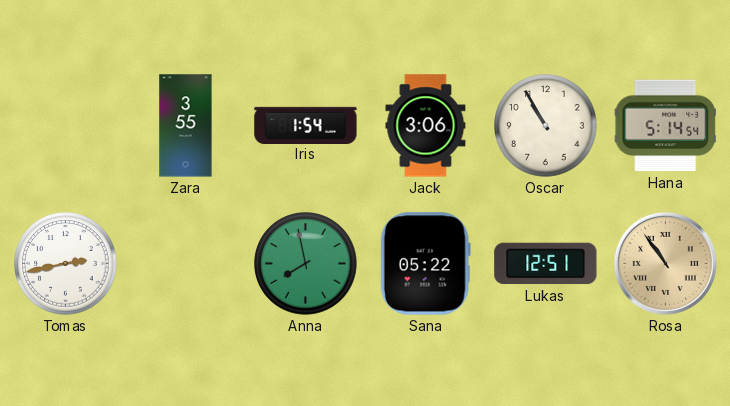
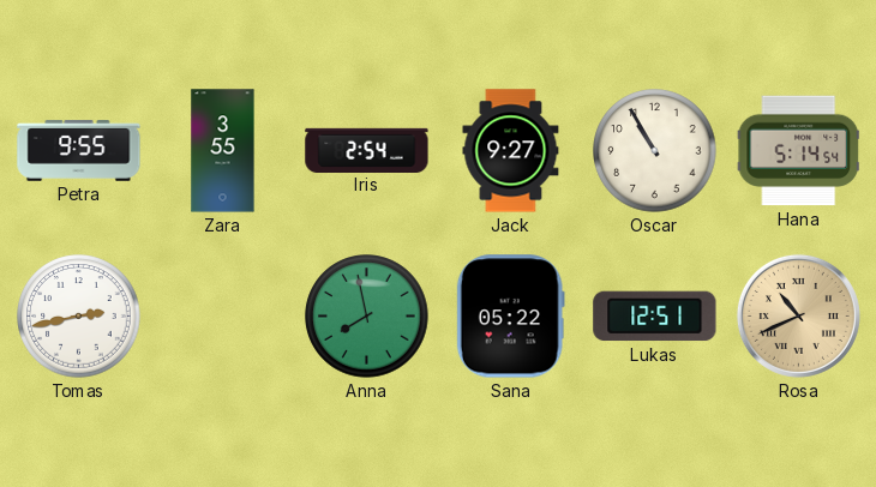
Petra: none -> 9:55 (79, 151)
Iris: 1:54 -> 2:54 (367, 150)
Jack: 3:06 -> 9:27 (511, 151)
Rosa: 10:54 -> 10:41 (798, 315)
